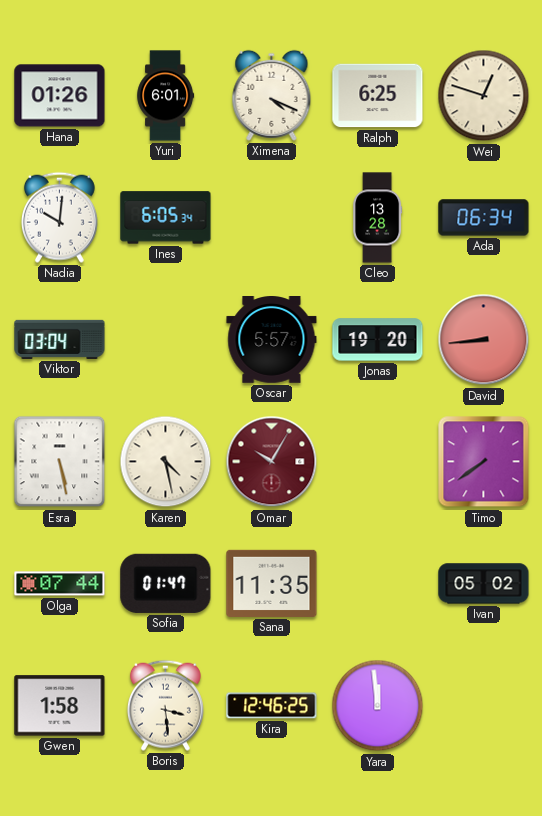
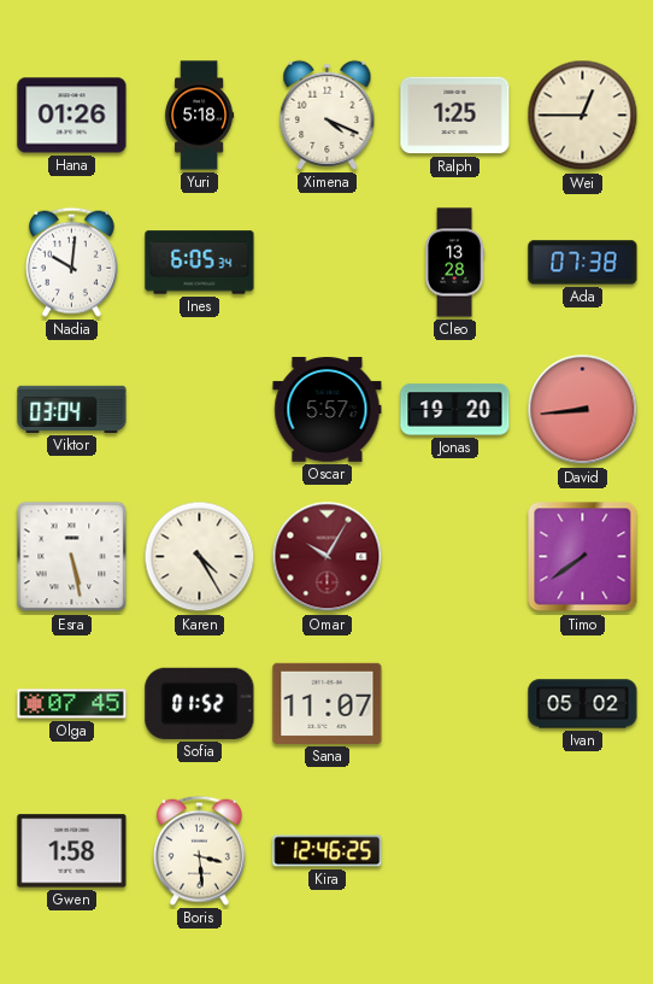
Yuri: 6:01 -> 5:18 (200, 116)
Ralph: 6:25 -> 1:25 (455, 116)
Wei: 12:48 -> 12:45 (583, 116)
Ada: 06:34 -> 07:38 (583, 263)
Karen: 4:28 -> 4:25 (200, 557)
Olga: 07:44 -> 07:45 (72, 704)
Sofia: 01:47 -> 01:52 (200, 703)
Sana: 11:35 -> 11:07 (328, 703)
Yara: 11:59 -> none (378, 706)
